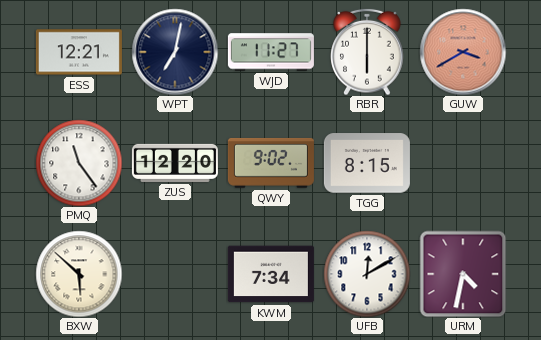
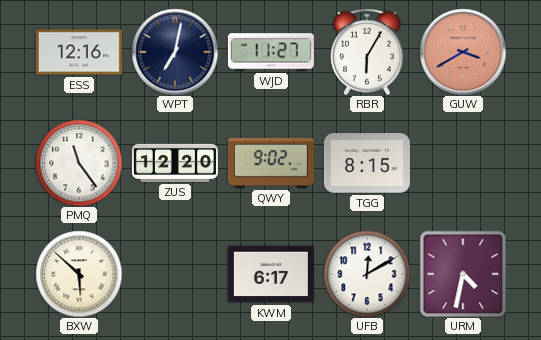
ESS: 12:21 -> 12:16 (79, 52)
RBR: 6:00 -> 6:05 (367, 52)
KWM: 7:34 -> 6:17 (271, 274)
